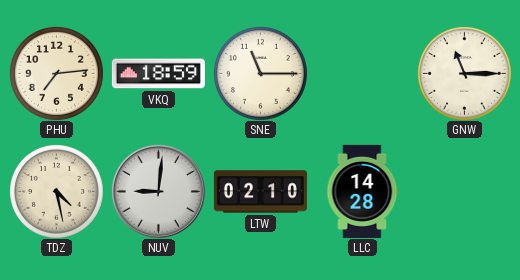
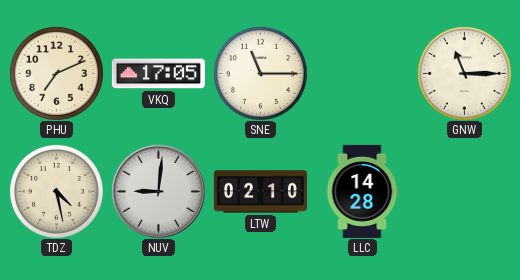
PHU: 7:14 -> 7:11 (56, 73)
VKQ: 18:59 -> 17:05 (158, 74)
